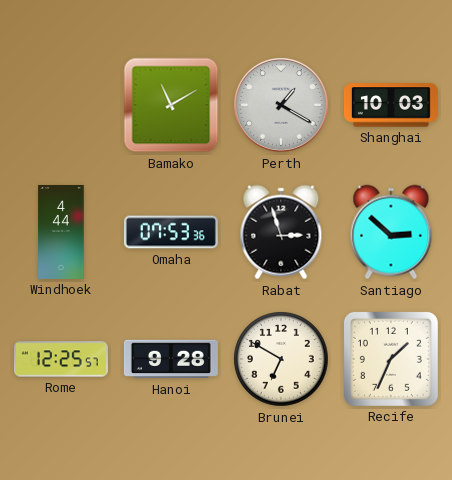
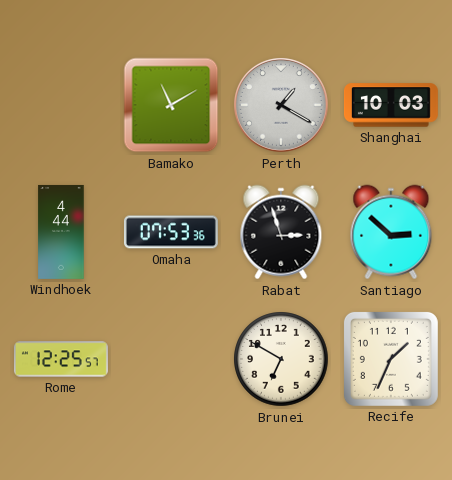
Hanoi: 9:28 -> none (171, 359)
